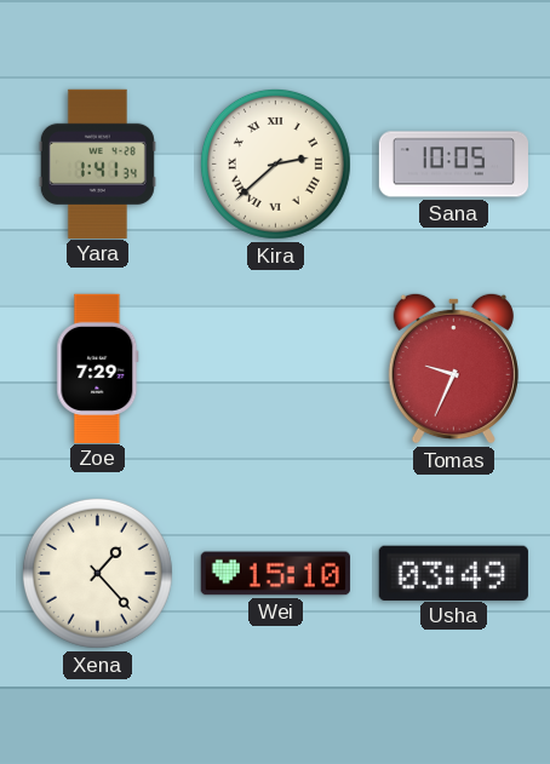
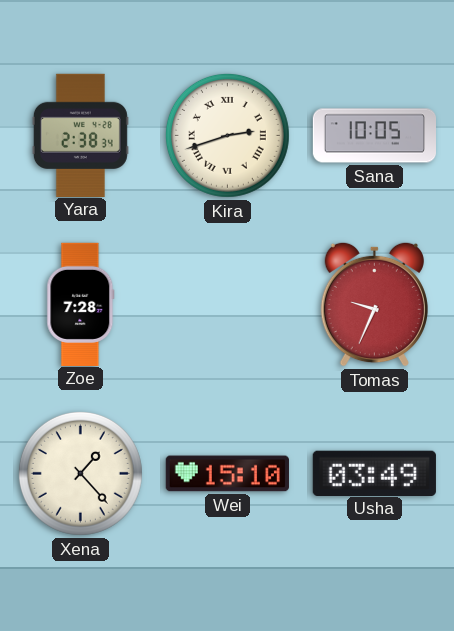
Yara: 1:41 -> 2:38 (80, 135)
Kira: 2:38 -> 2:42 (227, 135)
Zoe: 7:29 -> 7:28 (81, 304)
